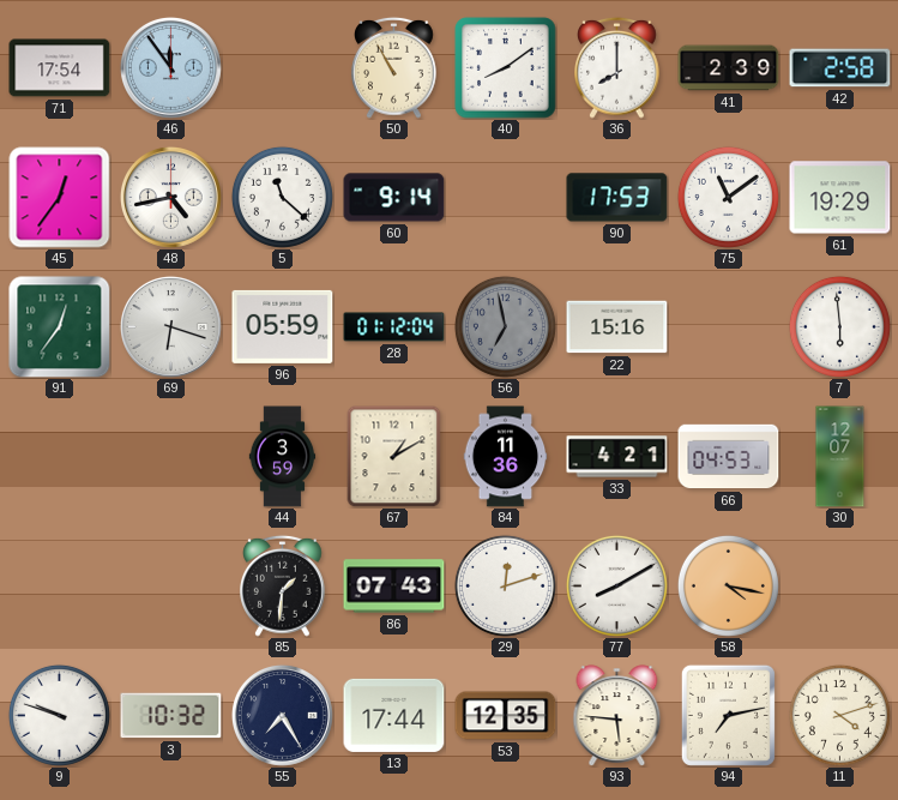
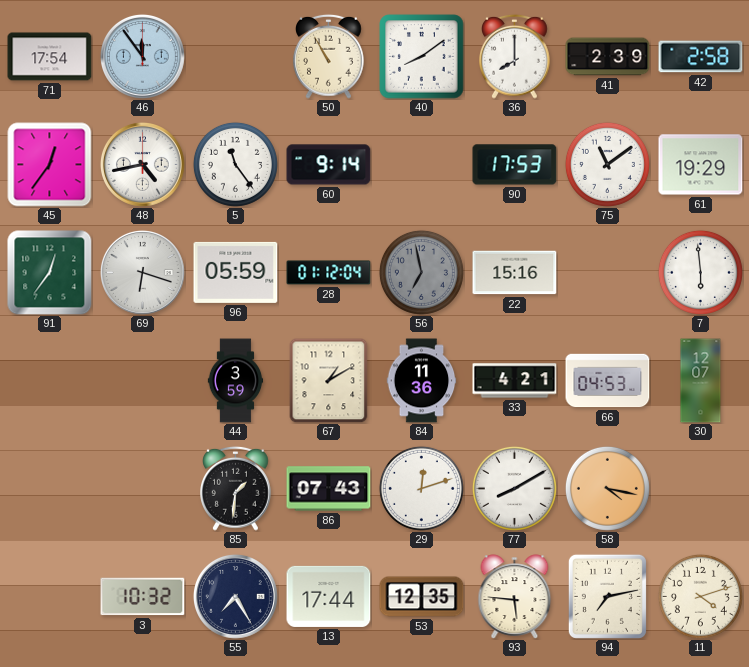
5: 11:22 -> 11:24 (235, 164)
9: 9:48 -> none (59, 715)
